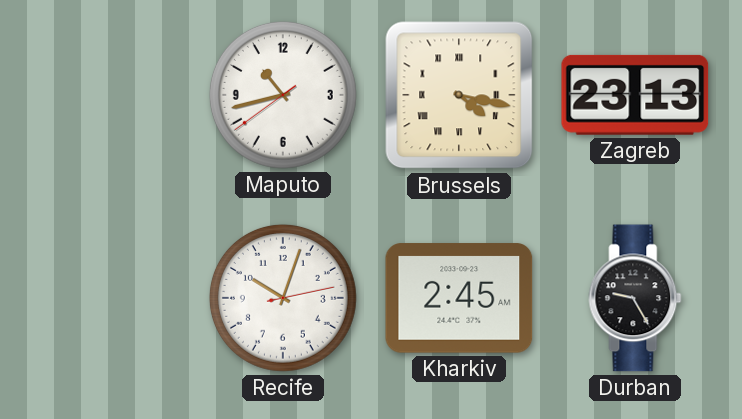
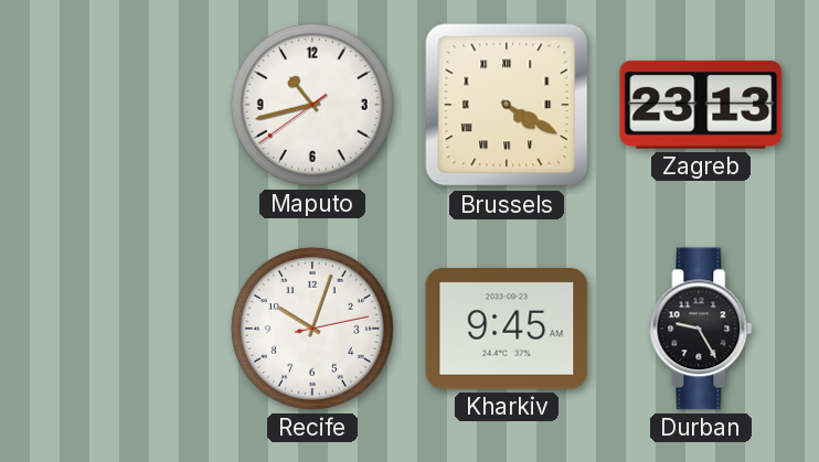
Brussels: 4:17 -> 4:20 (507, 105)
Kharkiv: 2:45 -> 9:45 (507, 329)
